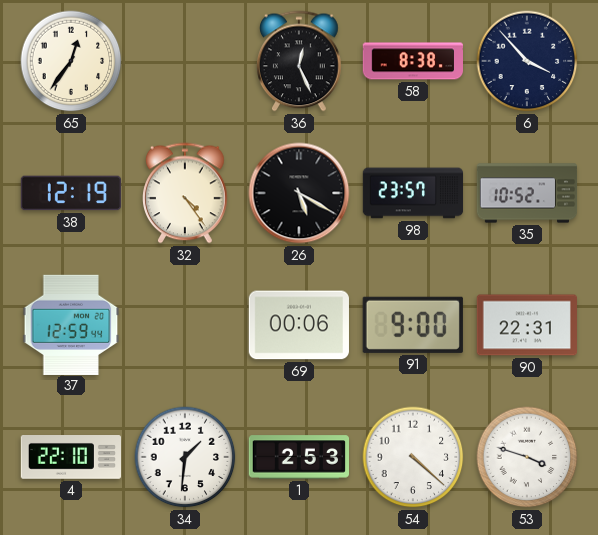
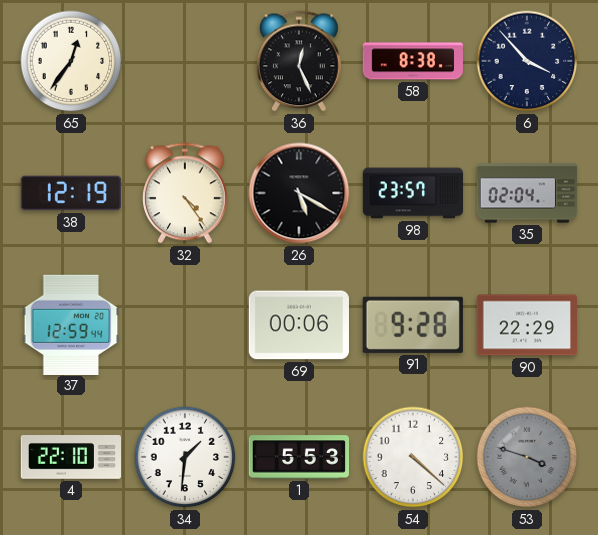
35: 10:52 -> 02:04 (527, 193)
91: 9:00 -> 9:28 (413, 325)
90: 22:31 -> 22:29 (526, 325)
1: 2:53 -> 5:53 (298, 457)
53 dial: white -> grey (527, 457)
